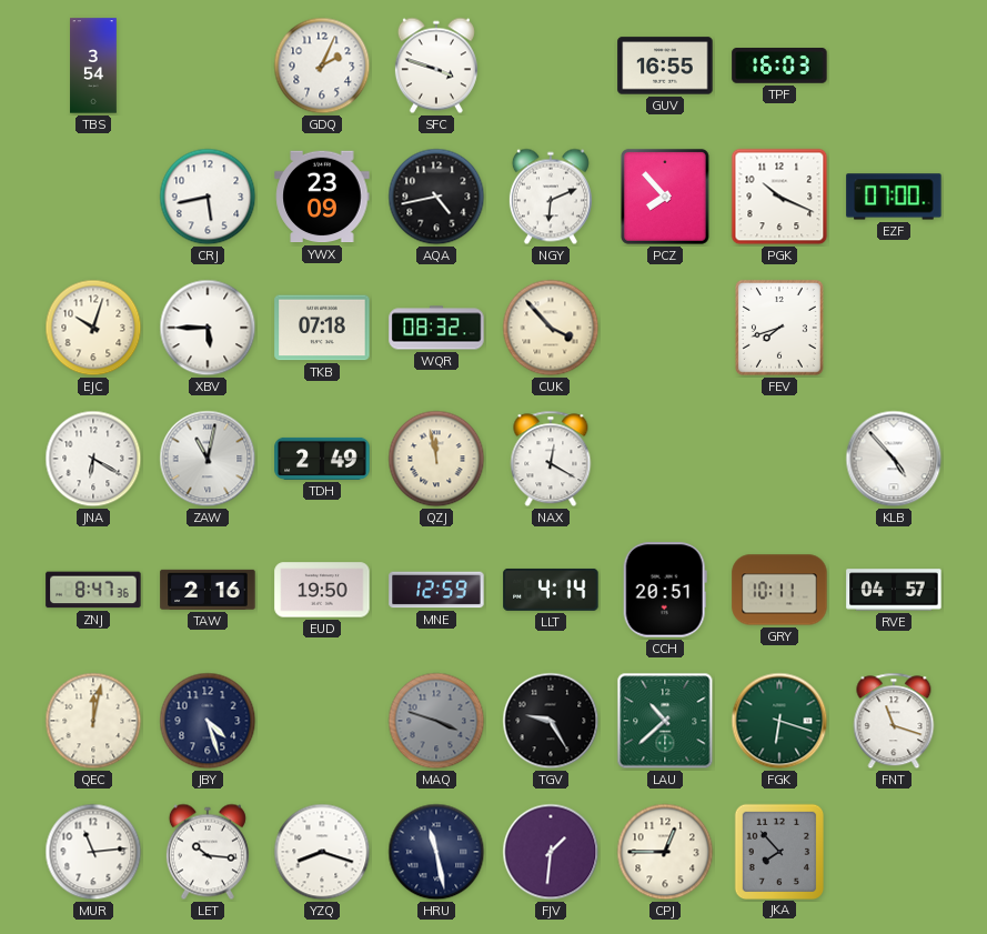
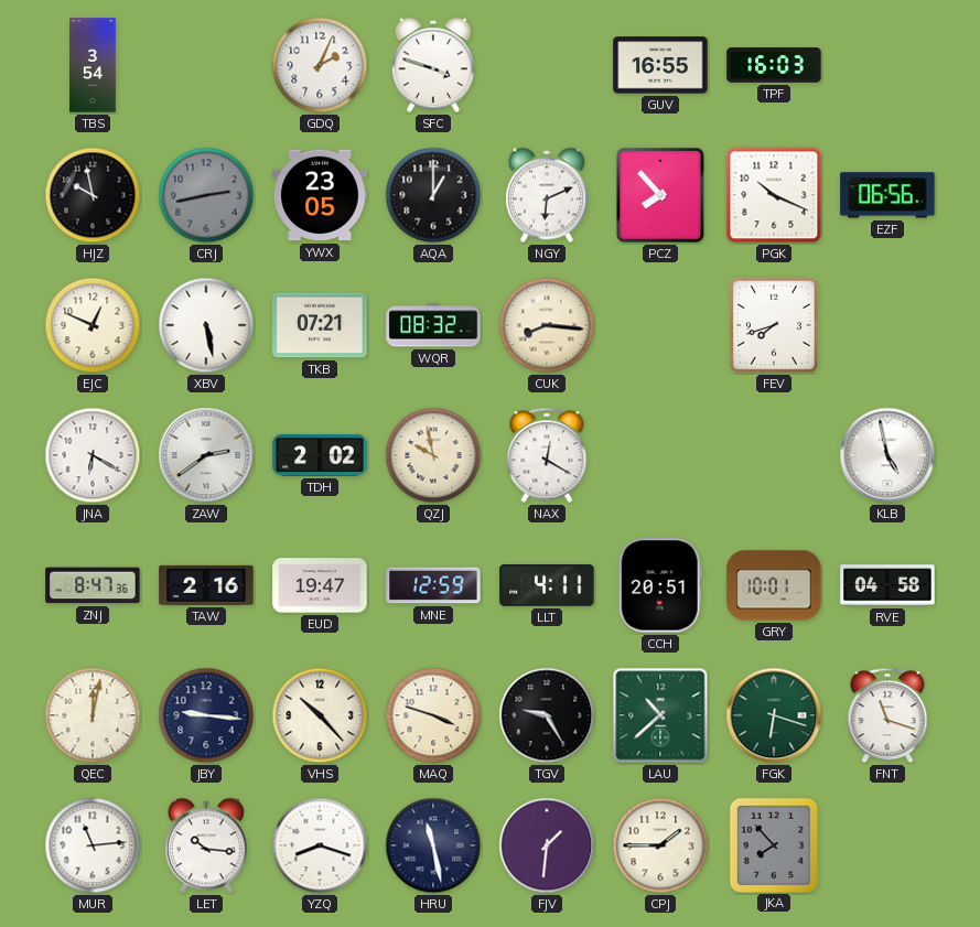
HJZ: none -> 9:58 (93, 195)
CRJ: 5:43 -> 2:43 (206, 195)
CRJ dial: white -> grey (206, 195)
YWX: 23:09 -> 23:05 (320, 195)
AQA: 4:43 -> 1:00 (433, 195)
EZF: 07:00 -> 06:56 (887, 195)
EJC: 10:03 -> 12:49 (93, 325)
XBV: 5:45 -> 5:28 (206, 325)
TKB: 07:18 -> 07:21 (320, 325)
CUK: 3:53 -> 8:16 (547, 325)
ZAW: 11:02 -> 2:39 (206, 455)
TDH: 2:49 -> 2:02 (320, 455)
QZJ: 11:58 -> 9:58 (433, 455)
KLB: 4:53 -> 4:58 (887, 455)
EUD: 19:50 -> 19:47 (320, 585)
LLT: 4:14 -> 4:11 (547, 585)
GRY: 10:11 -> 10:01 (774, 585)
RVE: 04:57 -> 04:58 (887, 585)
JBY: 4:27 -> 9:16 (206, 715)
VHS: none -> 10:23 (320, 715)
MAQ dial: grey -> cream (433, 715)
CPJ: 12:45 -> 1:45 (660, 845)
